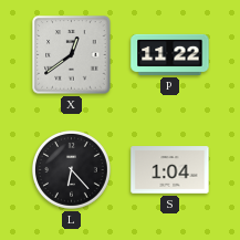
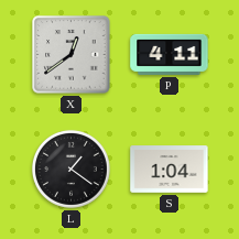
P: 11:22 -> 4:11 (170, 54)
L: 6:23 -> 1:21 (70, 169)
